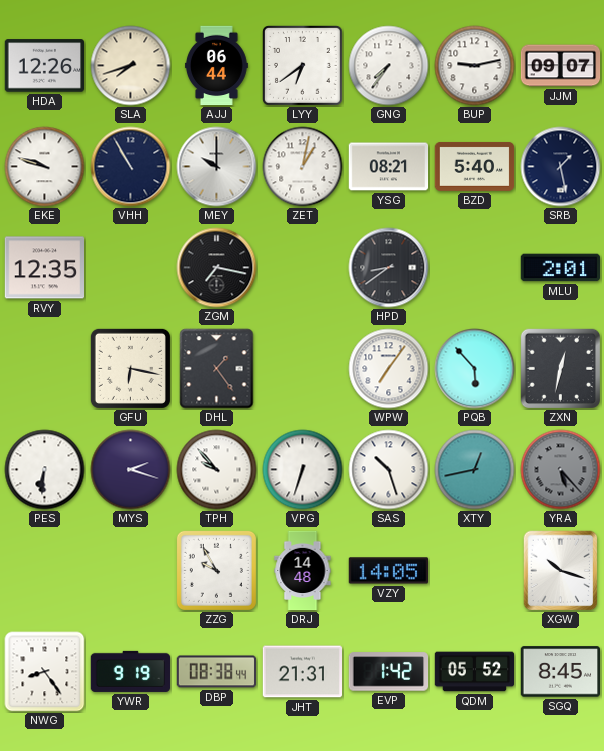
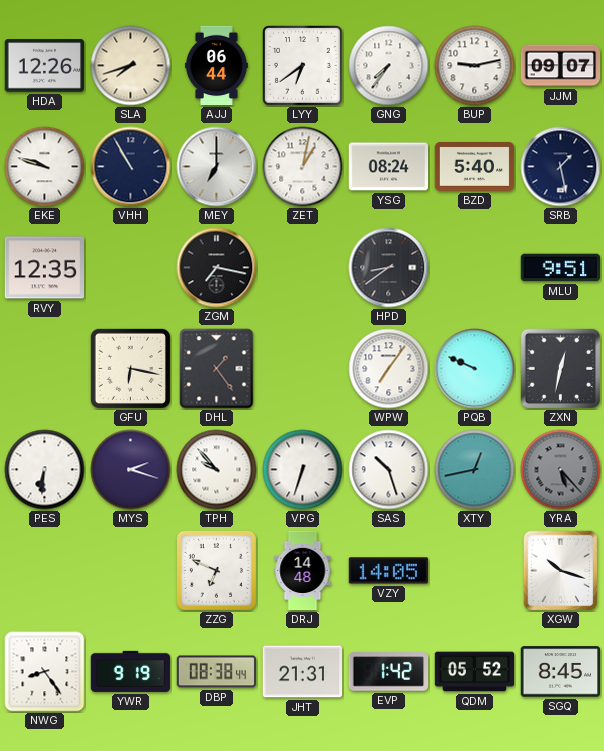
MEY: 10:00 -> 7:00 (217, 167)
YSG: 08:21 -> 08:24 (389, 167)
MLU: 2:01 -> 9:51 (561, 268)
PQB: 5:53 -> 9:49 (475, 369)
ZZG: 9:55 -> 6:49 (216, 570)
